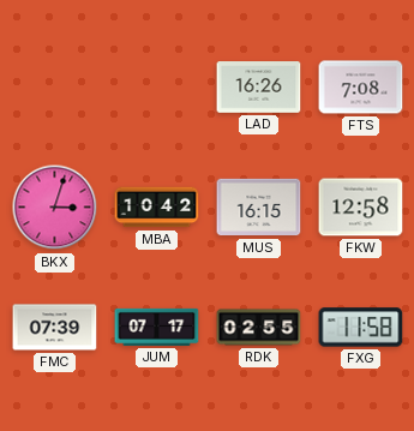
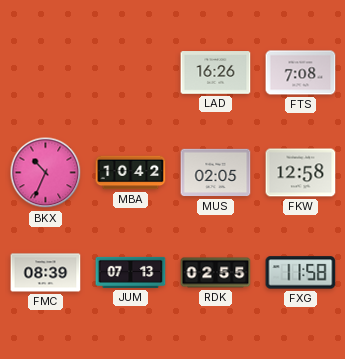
BKX: 3:03 -> 10:34 (46, 173)
MUS: 16:15 -> 02:05 (216, 173)
FMC: 07:39 -> 08:39 (46, 273)
JUM: 07:17 -> 07:13 (131, 272)
